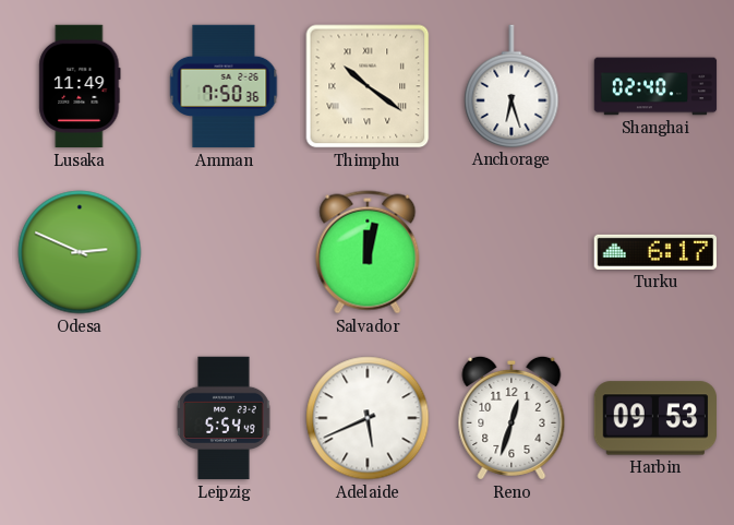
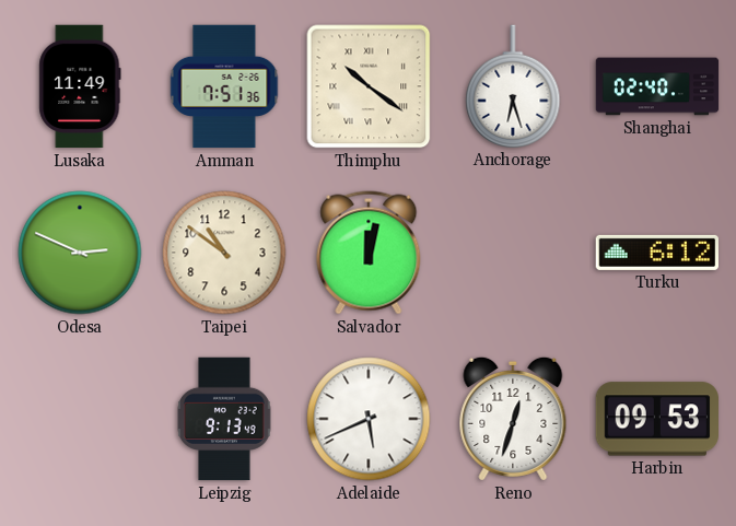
Amman: 7:50 -> 7:51 (224, 86)
Taipei: none -> 10:51 (224, 253)
Turku: 6:17 -> 6:12 (656, 253)
Leipzig: 5:54 -> 9:13 (224, 419)
